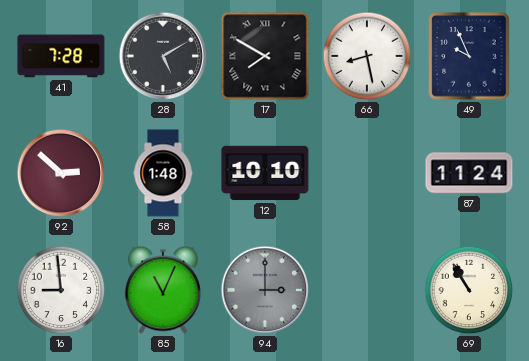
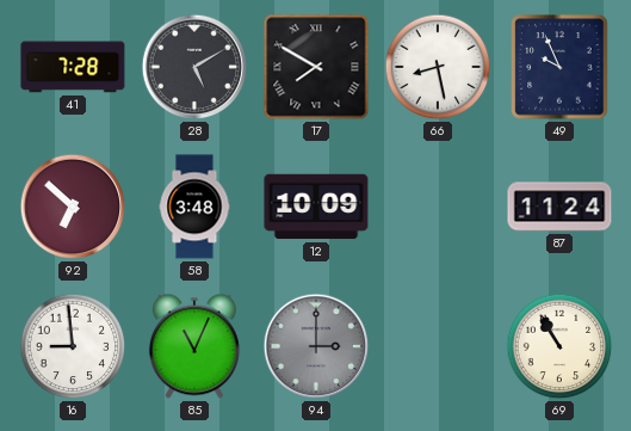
92: 2:52 -> 6:52 (73, 207)
58: 1:48 -> 3:48 (194, 207)
12: 10:10 -> 10:09 (316, 207)
